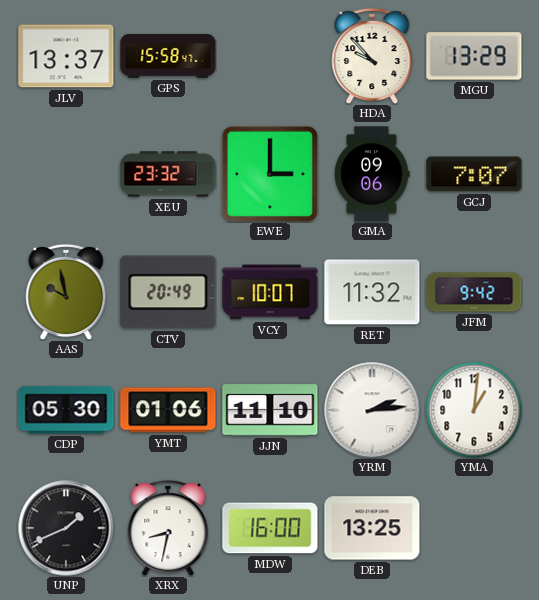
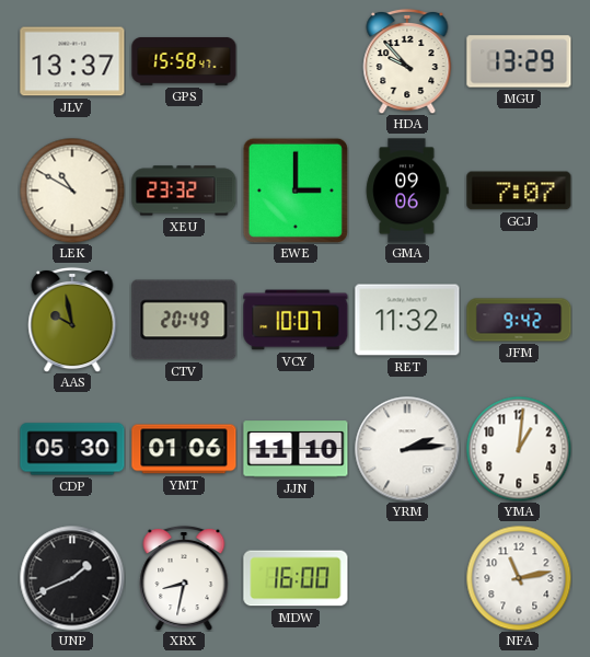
LEK: none -> 10:50 (72, 191)
DEB: 13:25 -> none (372, 528)
NFA: none -> 11:13 (519, 578)
